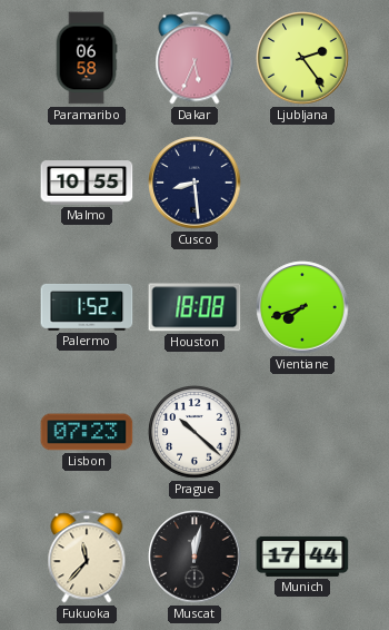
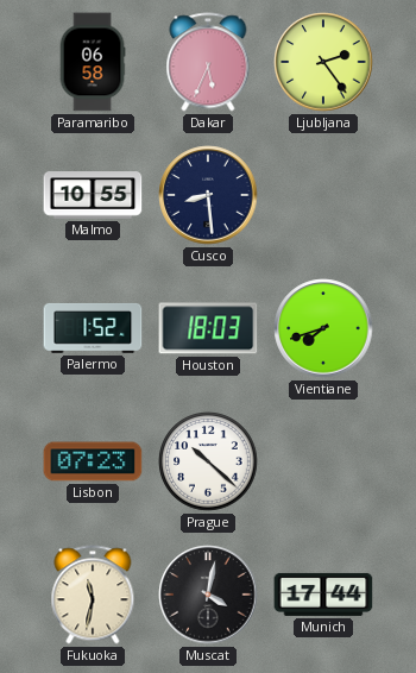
Houston: 18:08 -> 18:03 (208, 328)
Fukuoka: 11:37 -> 11:32 (93, 595)
Muscat: 12:02 -> 4:02 (208, 595)
